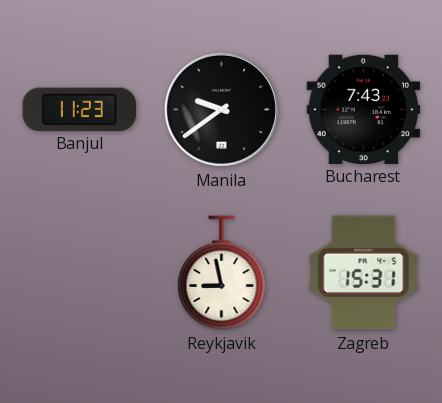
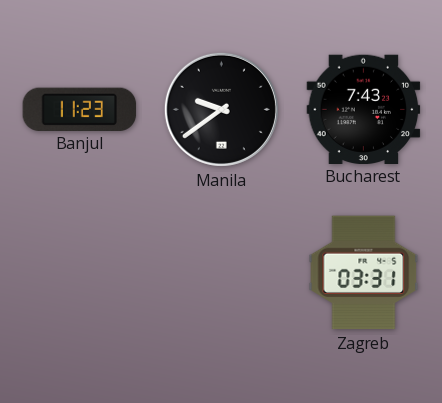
Reykjavik: 8:58 -> none (222, 273)
Zagreb: 15:31 -> 03:31 (364, 273)
